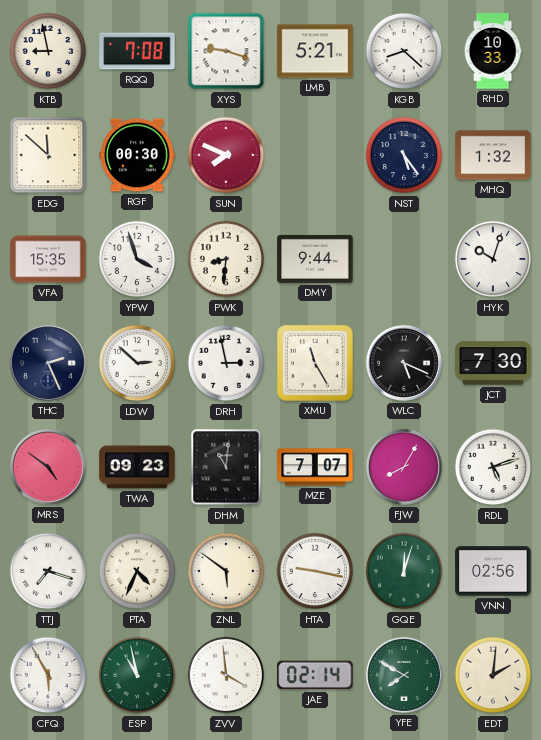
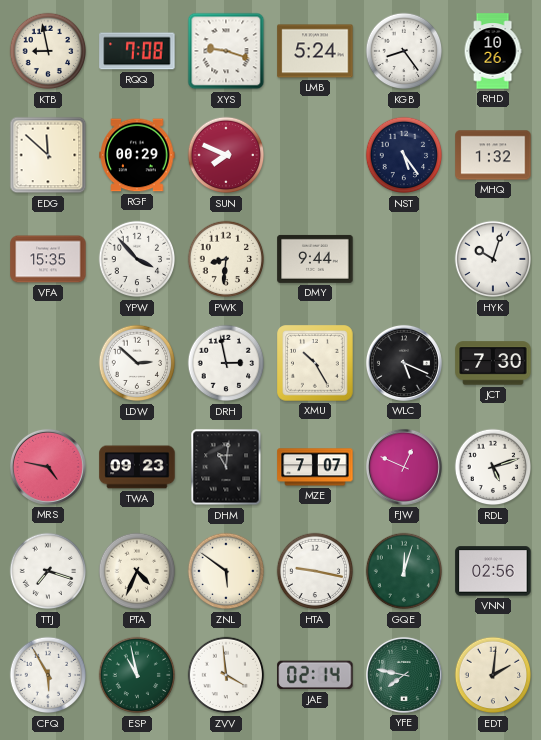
LMB: 5:21 -> 5:24 (315, 51)
KGB: 8:22 -> 8:24 (404, 51)
RHD: 10:33 -> 10:26 (493, 51)
RGF: 00:30 -> 00:29 (137, 155)
YPW: 3:57 -> 3:53 (137, 259)
THC: 2:26 -> none (48, 363)
XMU: 11:25 -> 10:25 (315, 363)
MRS: 4:51 -> 4:47 (48, 467)
FJW: 8:05 -> 12:49 (404, 467)
YFE: 7:50 -> 7:47 (404, 675)
